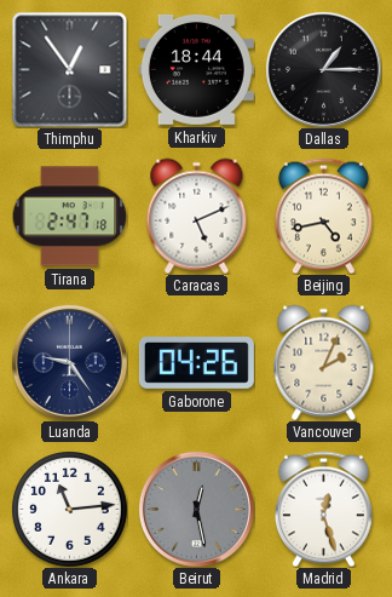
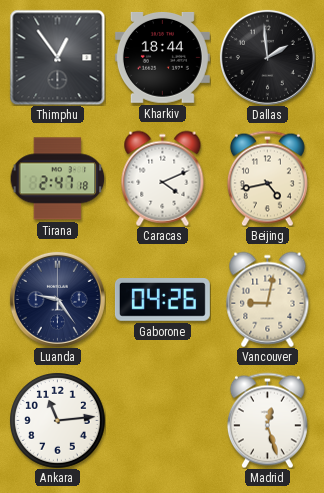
Dallas: 1:15 -> 1:59 (267, 57)
Caracas: 5:11 -> 4:11 (163, 178)
Vancouver: 2:04 -> 9:02 (268, 299)
Beirut: 12:28 -> none (196, 509)
